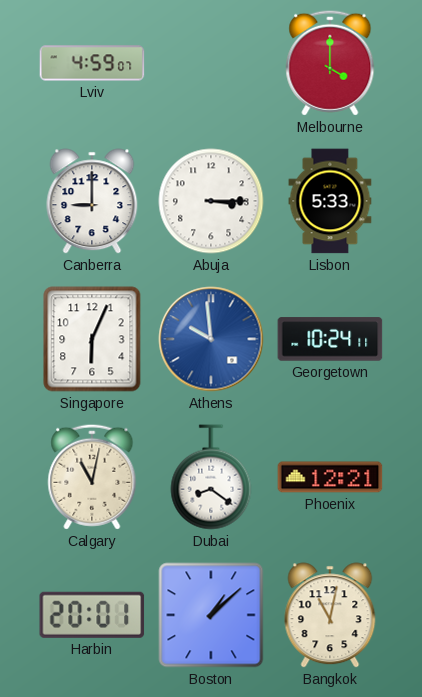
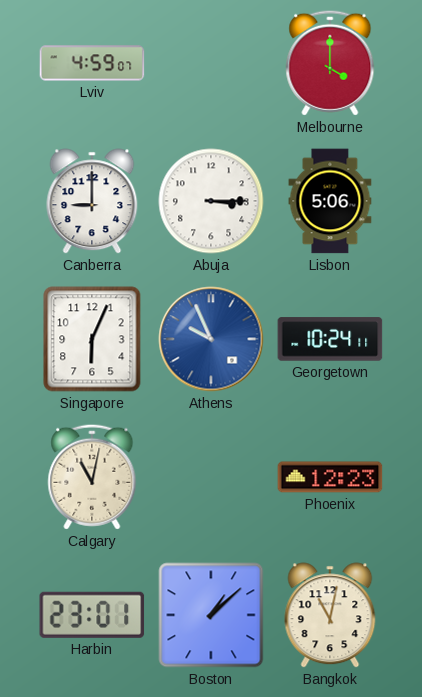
Lisbon: 5:33 -> 5:06 (330, 201)
Athens: 9:59 -> 9:56 (211, 339)
Dubai: 8:21 -> none (211, 477)
Phoenix: 12:21 -> 12:23 (330, 477)
Harbin: 20:01 -> 23:01 (92, 615)
